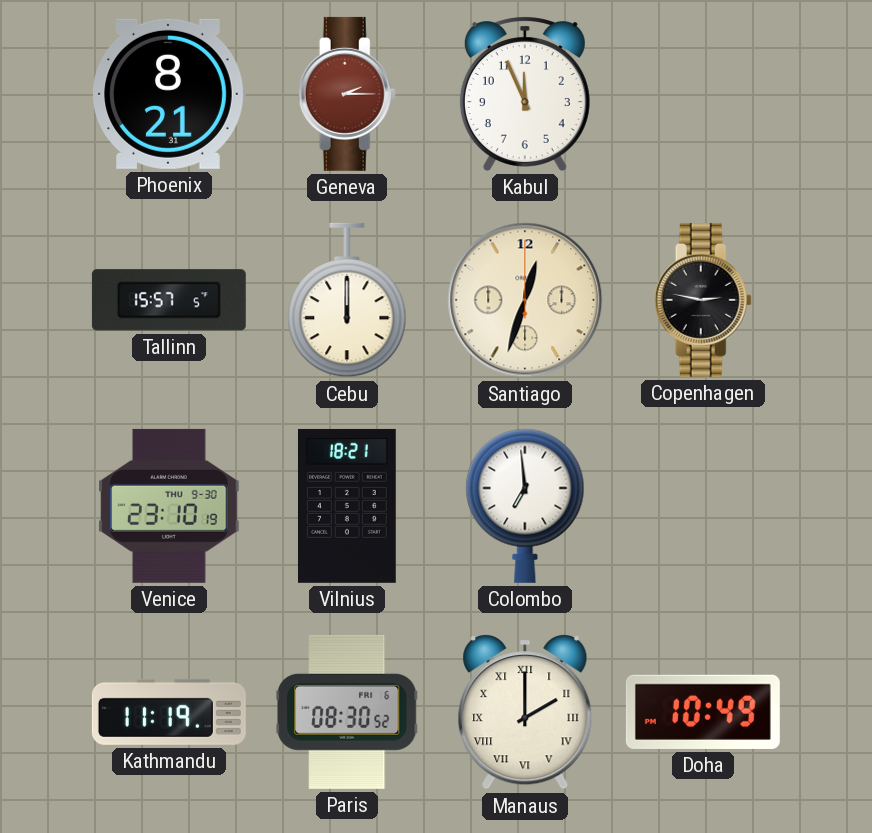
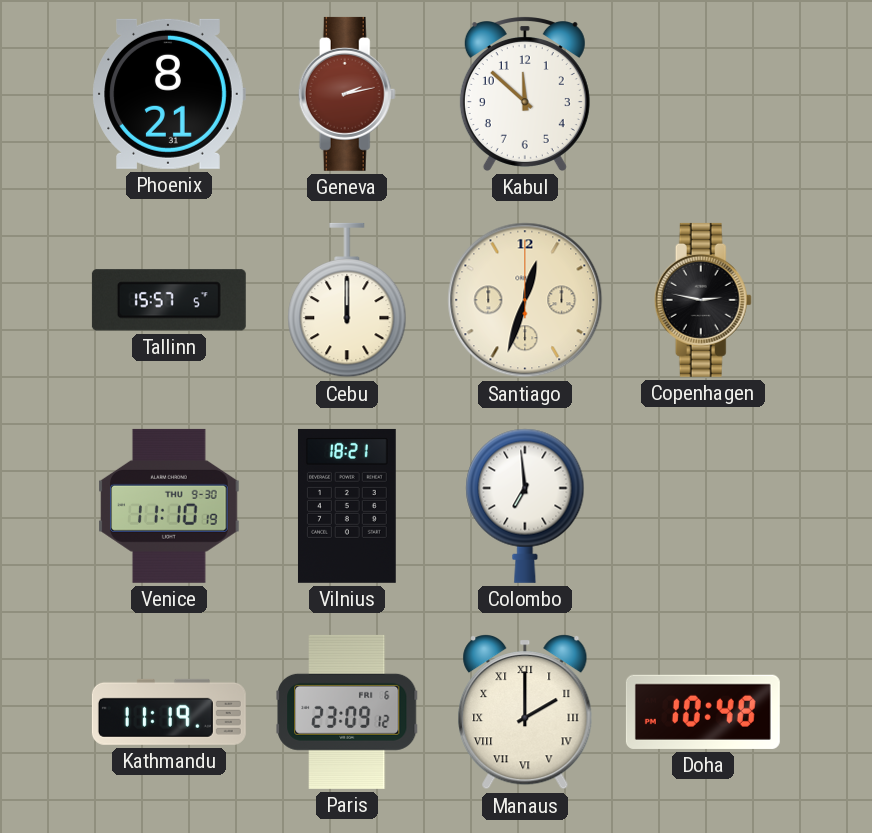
Geneva: 2:15 -> 2:13 (347, 94)
Kabul: 11:56 -> 11:52 (525, 94)
Venice: 23:10 -> 11:10 (169, 506)
Paris: 08:30 -> 23:09 (347, 712)
Doha: 10:49 -> 10:48 (703, 712)
